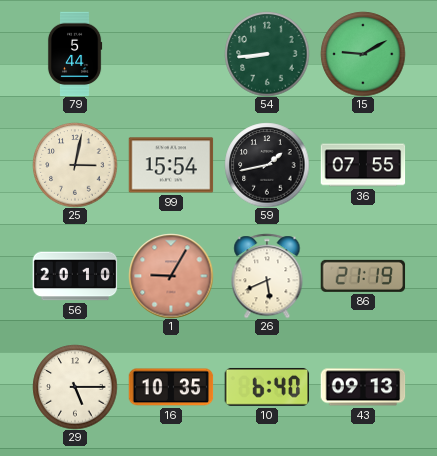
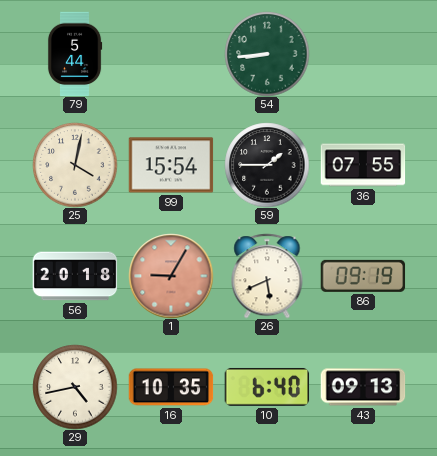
15: 9:10 -> none (363, 54)
25: 3:02 -> 4:02 (75, 165)
59: 1:43 -> 1:45 (267, 165)
56: 20:10 -> 20:18 (75, 276)
86: 21:19 -> 09:19 (363, 276)
29: 5:15 -> 4:43 (75, 387)
